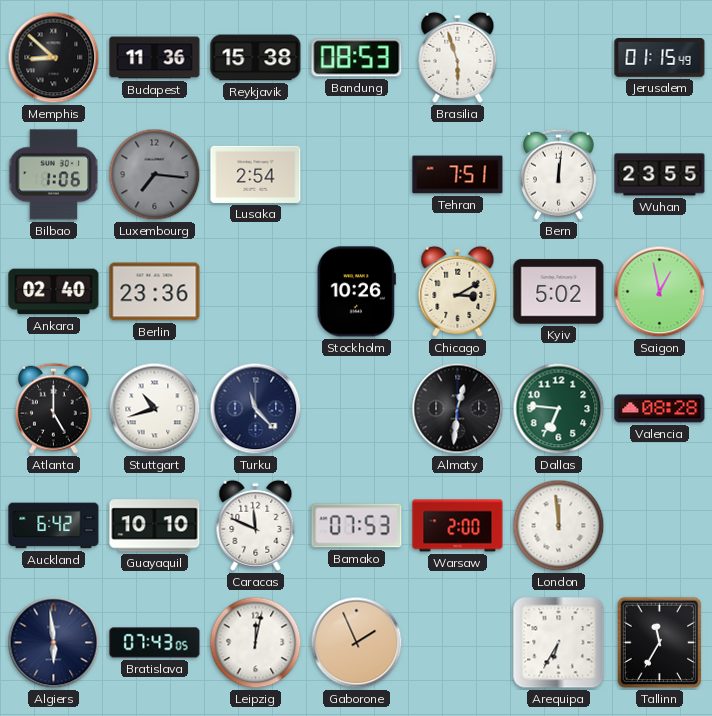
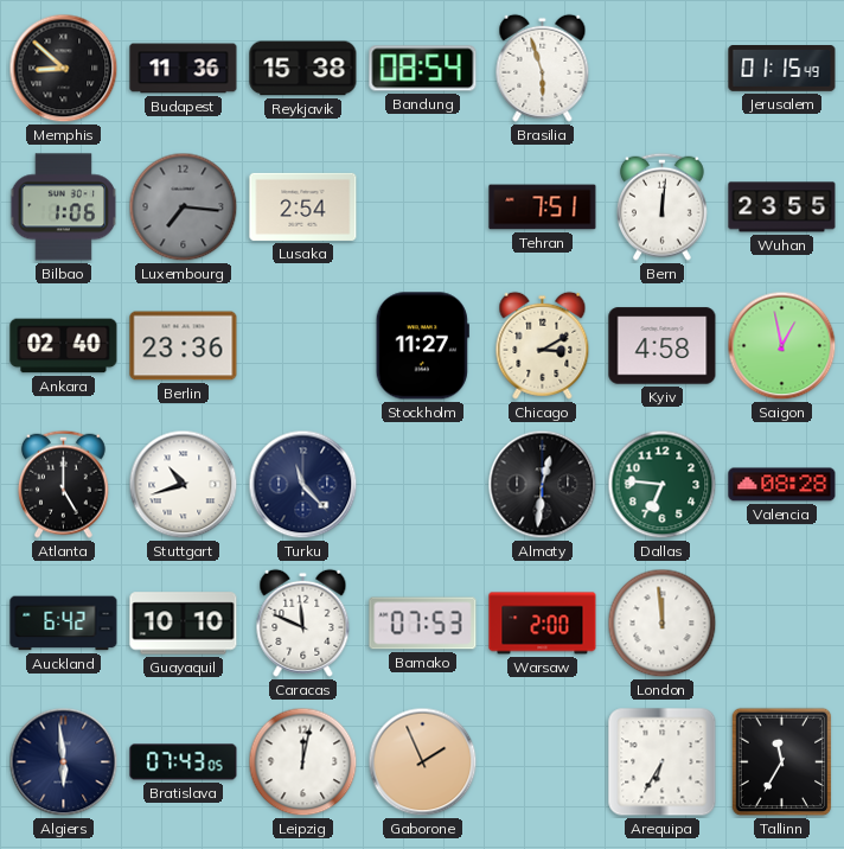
Bandung: 08:53 -> 08:54 (423, 69)
Stockholm: 10:26 -> 11:27 (422, 346)
Kyiv: 5:02 -> 4:58 (663, 346)
